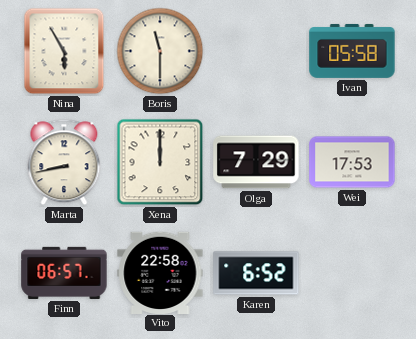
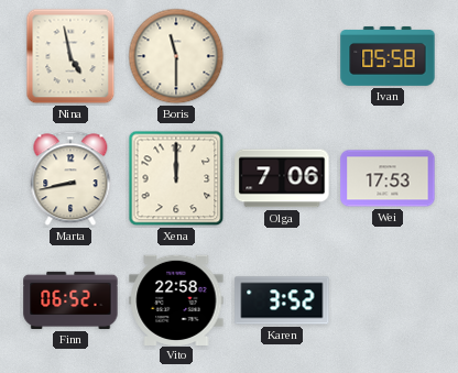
Nina: 5:55 -> 4:58 (70, 56)
Olga: 7:29 -> 7:06 (282, 178)
Finn: 06:57 -> 06:52 (70, 300)
Karen: 6:52 -> 3:52 (282, 300)
